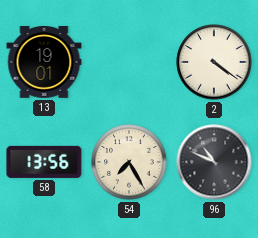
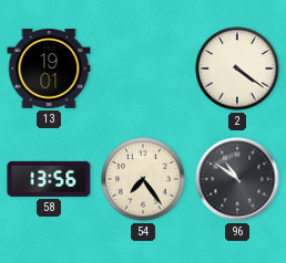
54: 7:25 -> 7:24 (143, 179)
96: 10:49 -> 10:51 (237, 179)
